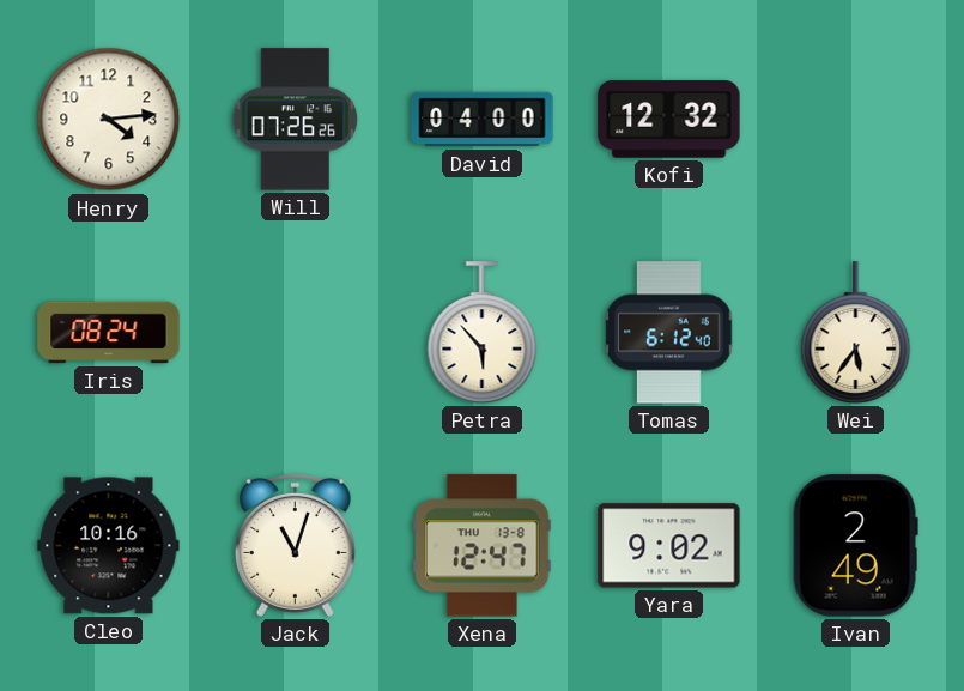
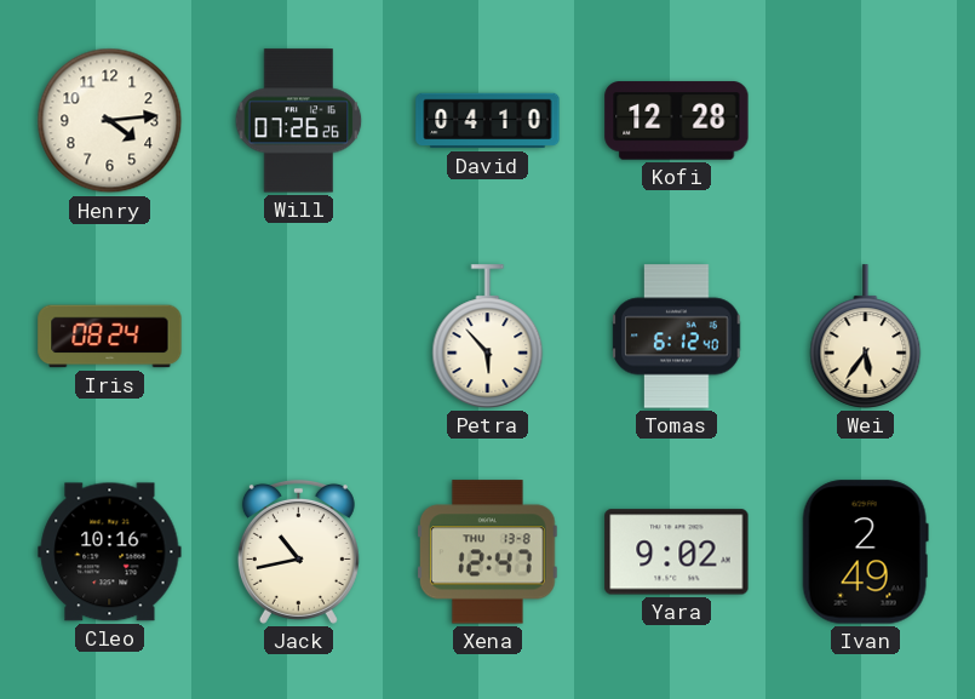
David: 04:00 -> 04:10 (488, 121)
Kofi: 12:32 -> 12:28 (677, 121)
Jack: 11:03 -> 10:43 (298, 551)
